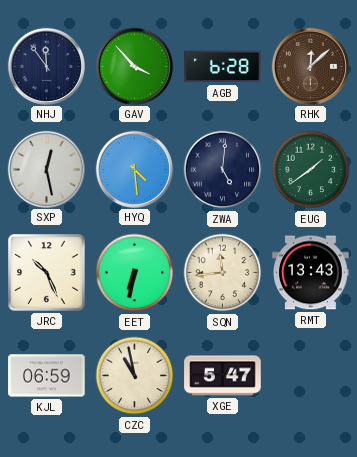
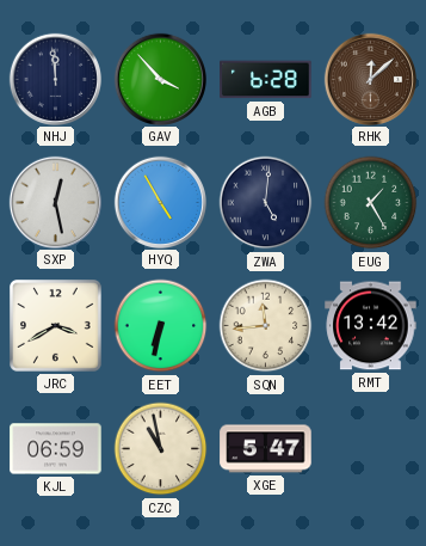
NHJ: 11:54 -> 11:59 (55, 79)
HYQ: 4:29 -> 4:55 (160, 202)
EUG: 1:39 -> 1:25 (371, 203)
JRC: 10:26 -> 3:40 (56, 326)
RMT: 13:43 -> 13:42 (371, 326)
